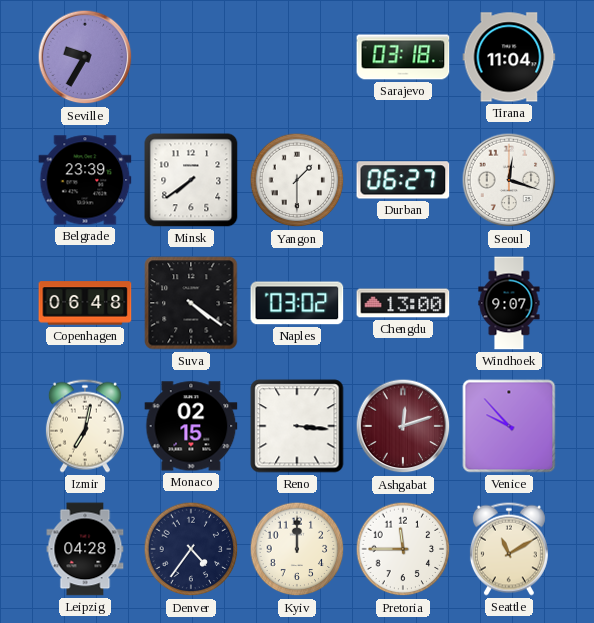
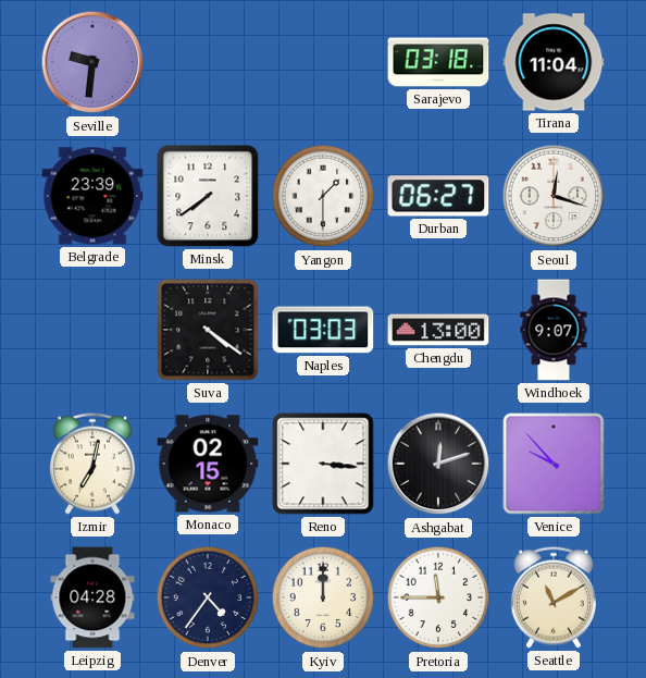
Seville: 9:35 -> 9:31 (92, 62)
Copenhagen: 06:48 -> none (85, 303)
Naples: 03:02 -> 03:03 (323, 330)
Ashgabat dial: burgundy -> black (438, 464)
